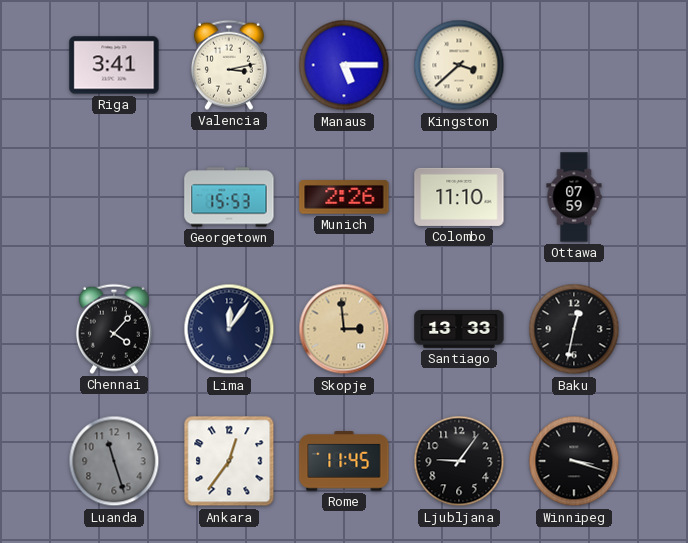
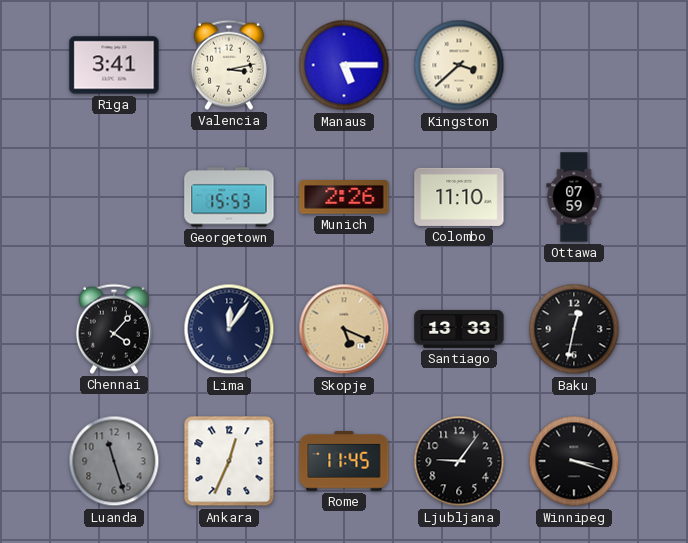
Skopje: 2:59 -> 5:19 (344, 329)
Ankara: 12:36 -> 12:34 (229, 461)
